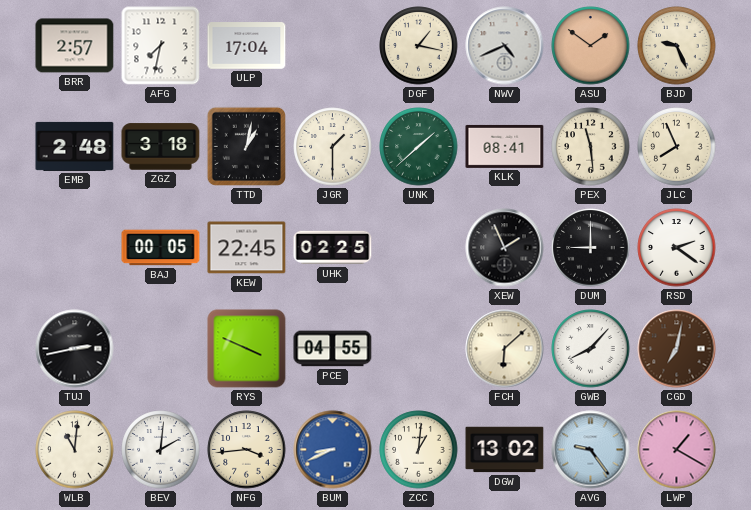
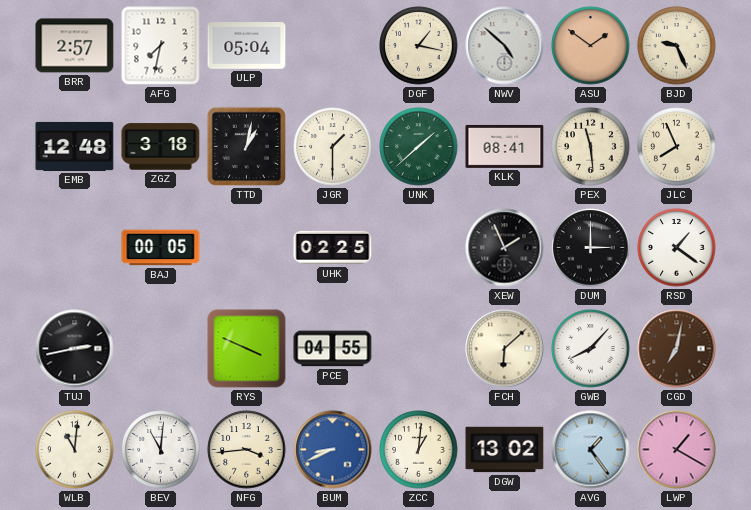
ULP: 17:04 -> 05:04 (247, 46)
NWV: 4:41 -> 4:52 (505, 46)
EMB: 2:48 -> 12:48 (75, 146)
KEW: 22:45 -> none (247, 248)
DUM: 9:00 -> 3:00 (591, 248)
RSD: 2:21 -> 1:21 (677, 248)
BEV: 2:01 -> 11:01 (161, 450)
AVG: 9:24 -> 1:24 (591, 450)
